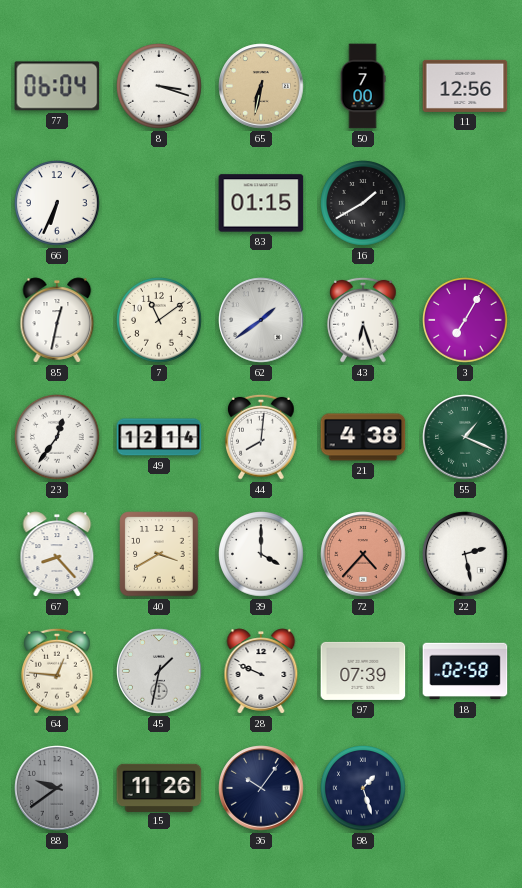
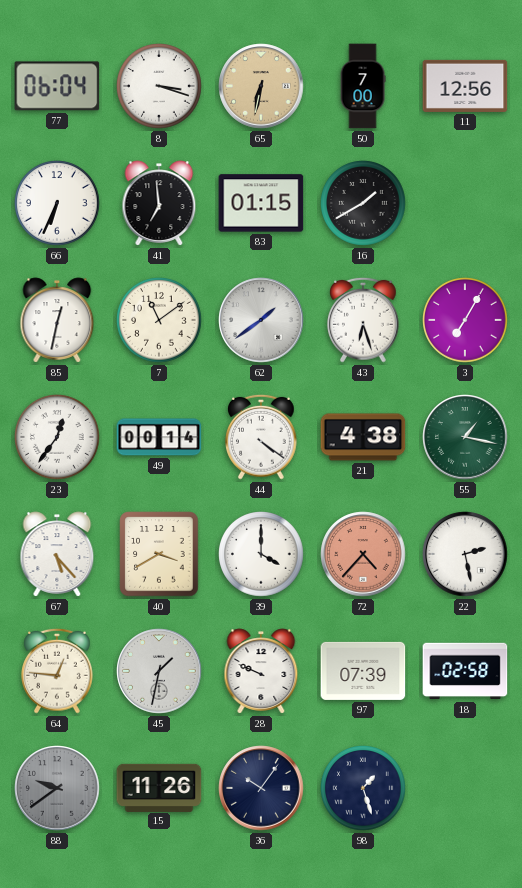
41: none -> 6:59 (159, 203)
49: 12:14 -> 00:14 (159, 437)
44: 8:01 -> 4:21 (262, 437)
55: 1:19 -> 1:17 (465, 437)
67: 8:23 -> 5:23 (57, 554)
